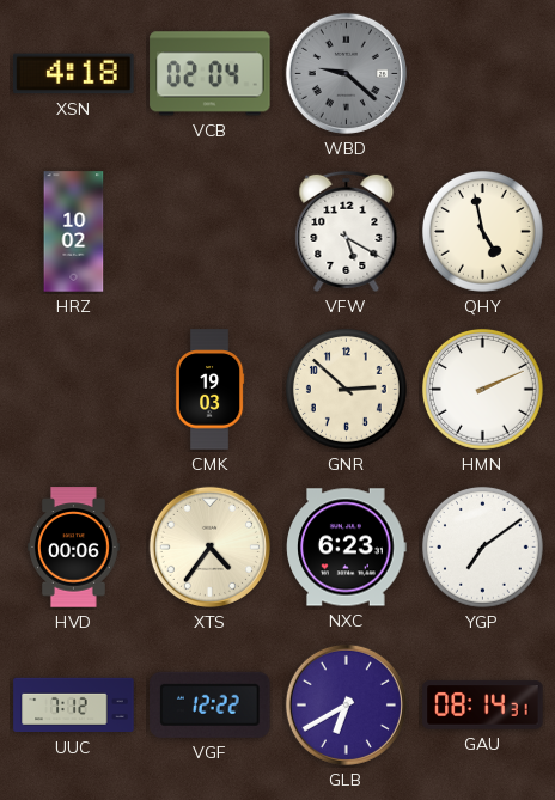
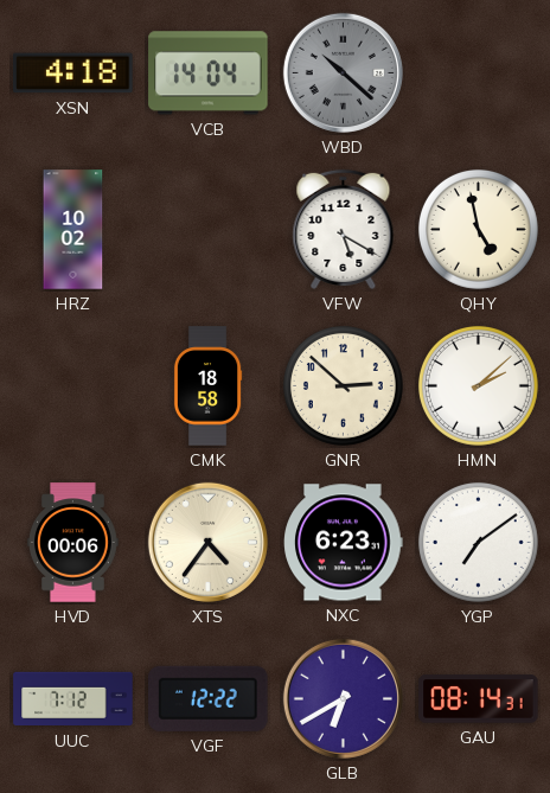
VCB: 02:04 -> 14:04 (209, 73)
WBD: 9:22 -> 10:22 (343, 72)
CMK: 19:03 -> 18:58 (207, 386)
HMN: 2:11 -> 2:08 (478, 385)
